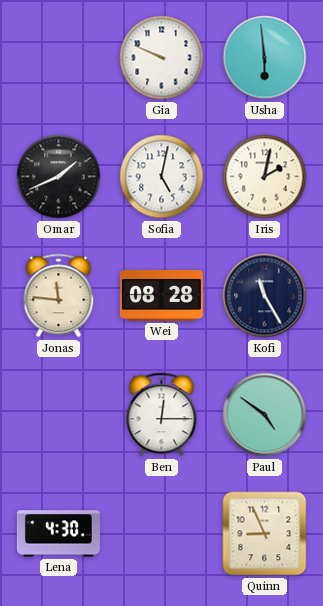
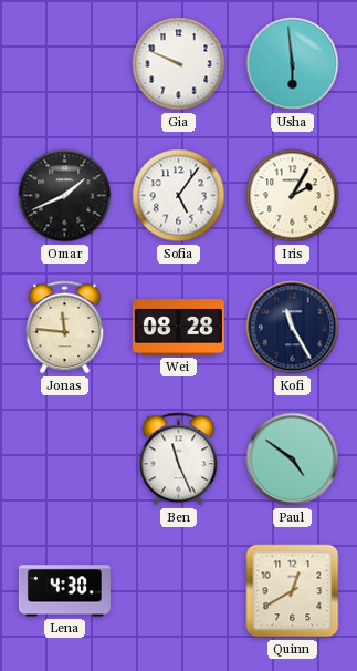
Sofia: 5:02 -> 5:06 (179, 196)
Iris: 2:02 -> 2:05 (293, 196)
Ben: 12:15 -> 11:26 (179, 460)
Quinn: 8:56 -> 12:40 (293, 591)
